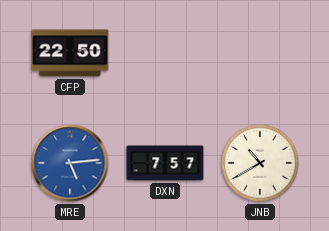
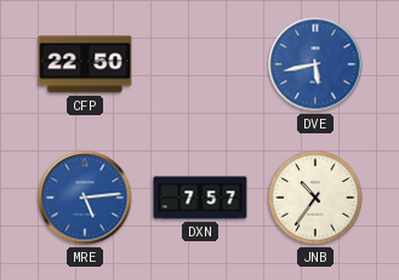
DVE: none -> 5:43 (315, 64)
JNB: 10:40 -> 10:36 (315, 198)
